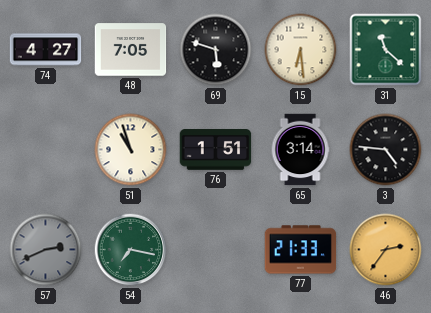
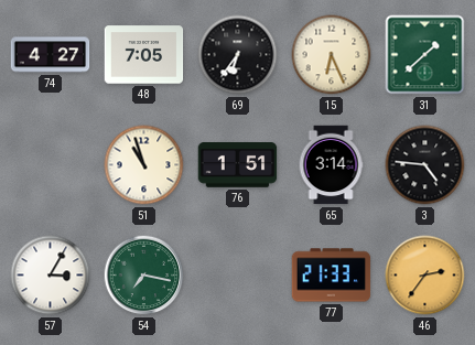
69: 5:48 -> 6:36 (238, 55)
15: 6:29 -> 6:26 (332, 55)
31: 11:22 -> 1:38 (425, 55)
57: 2:41 -> 3:05 (51, 276)
57 dial: grey -> white (51, 276)
